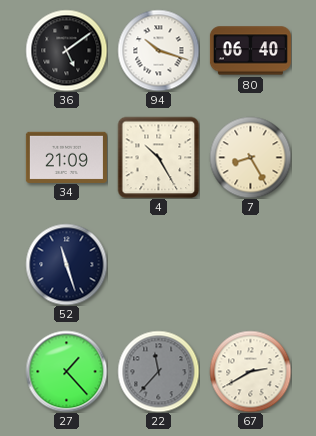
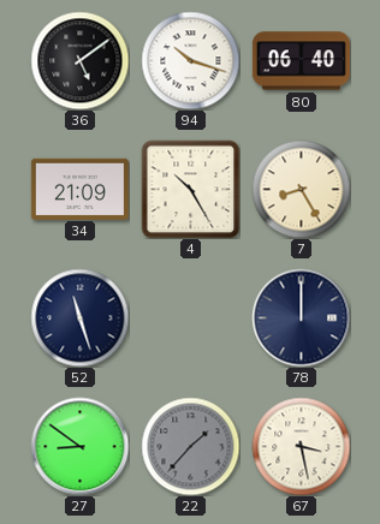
78: none -> 12:00 (301, 317)
27: 1:23 -> 8:51 (79, 446)
22: 11:37 -> 1:37 (190, 446)
67: 2:40 -> 3:28 (301, 446)
